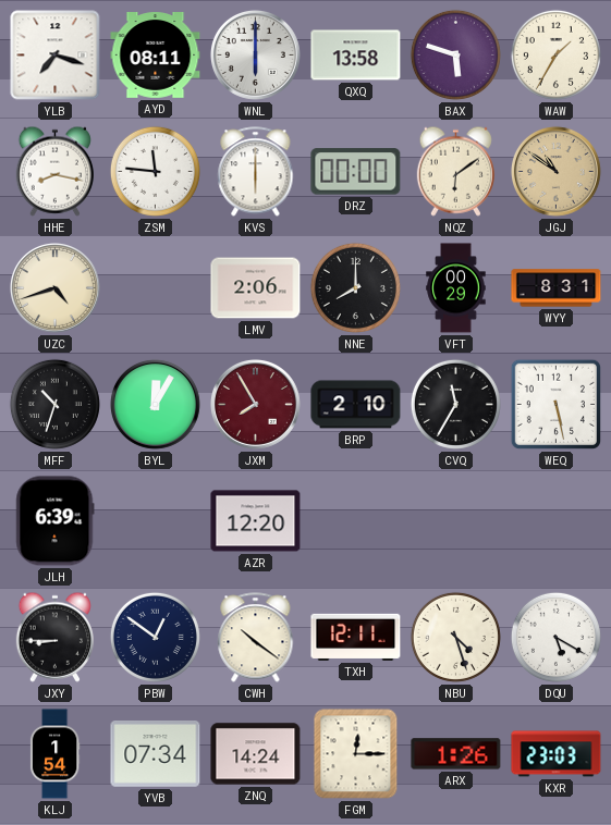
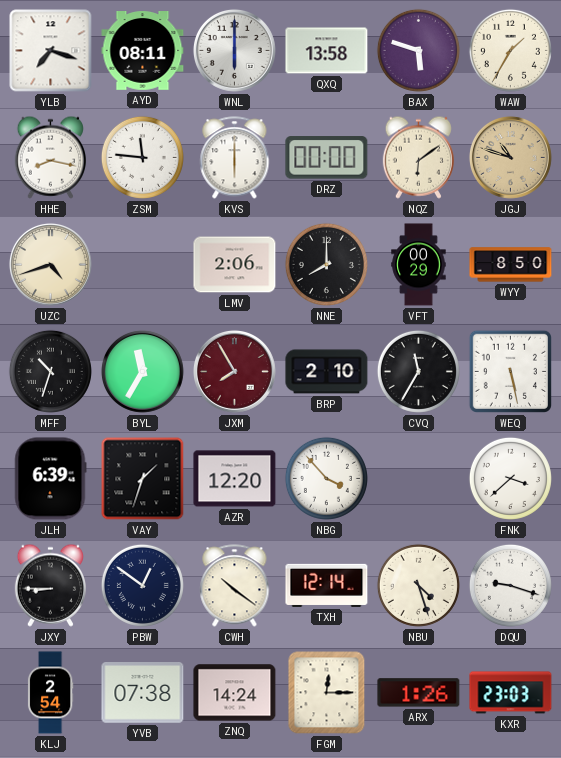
JGJ: 10:51 -> 10:48 (510, 157)
WYY: 8:31 -> 8:50 (511, 265)
BYL: 12:05 -> 11:35 (142, 371)
VAY: none -> 1:33 (143, 479)
NBG: none -> 3:53 (326, 478)
FNK: none -> 3:38 (510, 478)
TXH: 12:11 -> 12:14 (327, 585)
DQU: 5:20 -> 9:18 (510, 585)
KLJ: 1:54 -> 2:54 (50, 693)
YVB: 07:34 -> 07:38 (143, 693)
